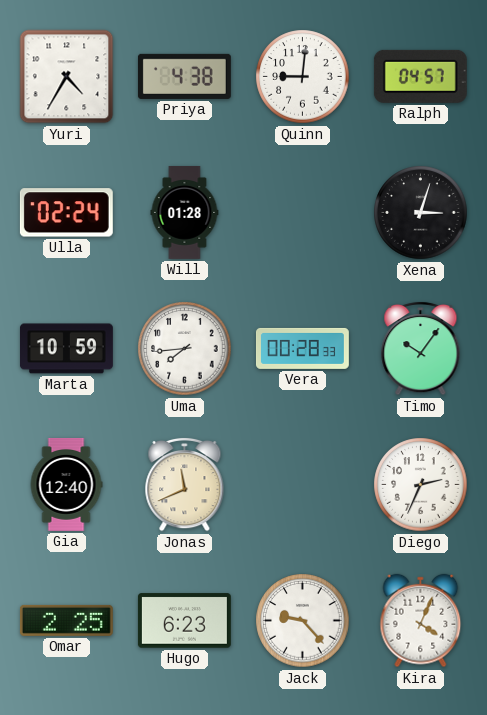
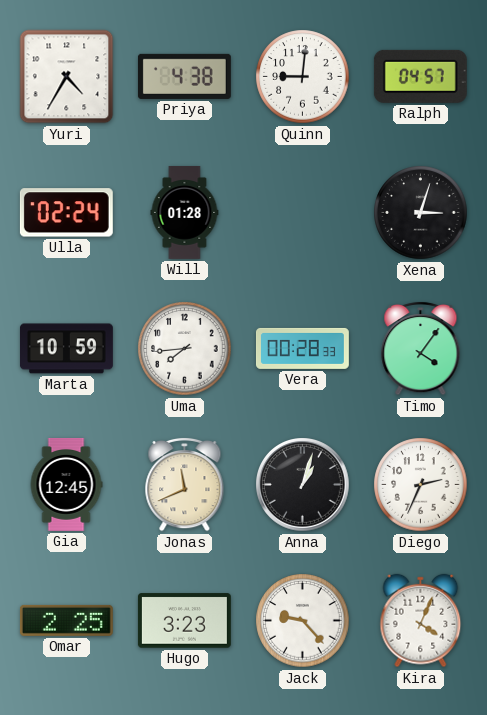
Timo: 10:06 -> 4:06 (421, 348)
Gia: 12:40 -> 12:45 (66, 484)
Anna: none -> 1:03 (303, 485)
Hugo: 6:23 -> 3:23 (184, 621)
